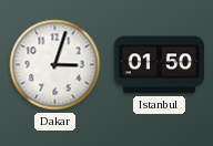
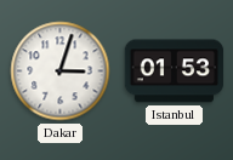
Istanbul: 01:50 -> 01:53 (175, 72)
